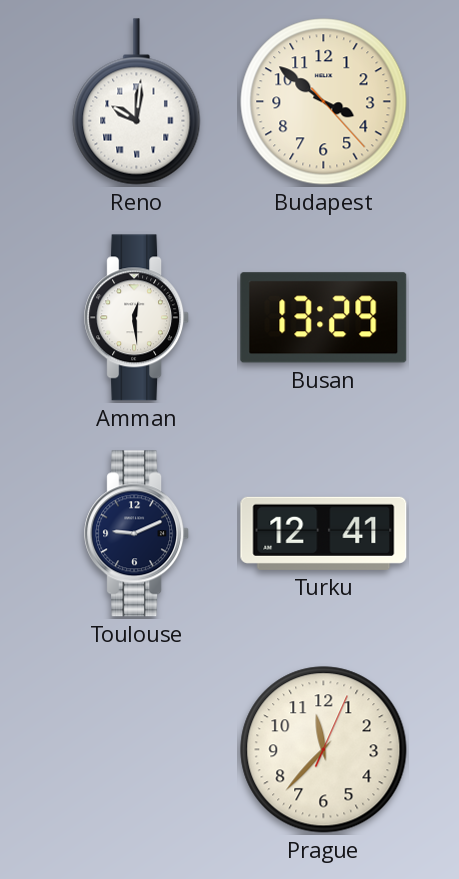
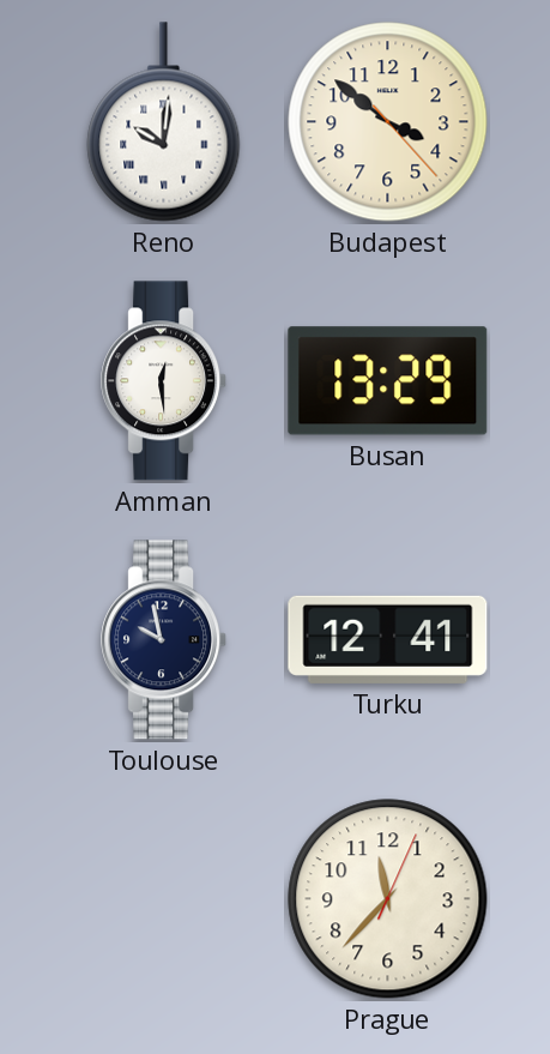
Toulouse: 9:11 -> 9:58 (164, 640)
